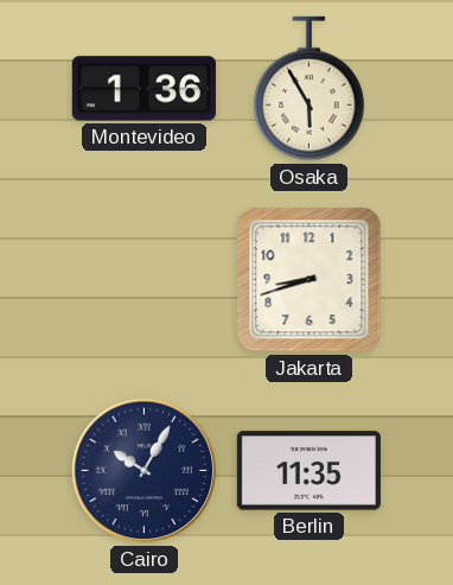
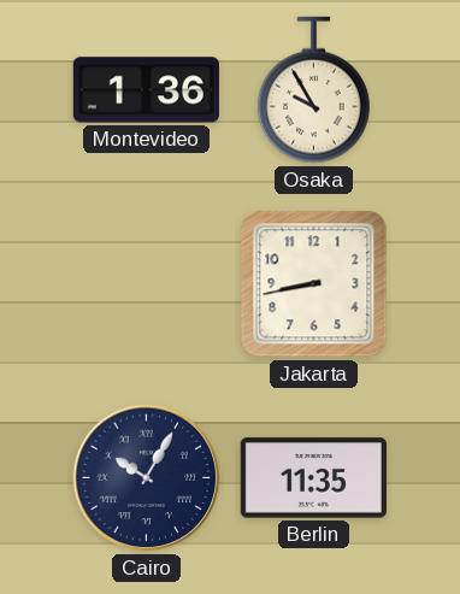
Osaka: 5:55 -> 9:55 (313, 90)
Jakarta: 8:42 -> 8:43 (314, 284)
